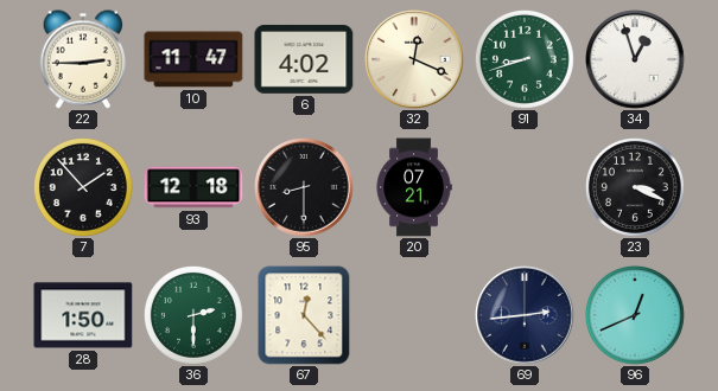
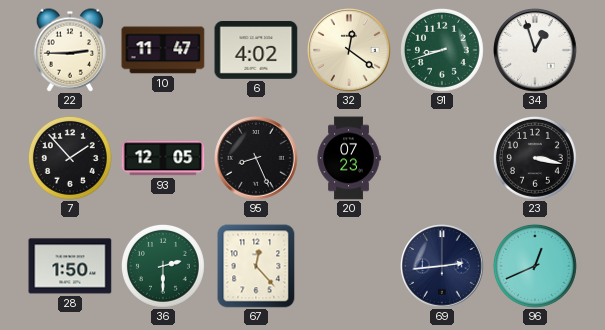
32: 12:19 -> 12:21 (349, 50)
93: 12:18 -> 12:05 (163, 158)
95: 8:30 -> 8:26 (256, 158)
20: 07:21 -> 07:23 (349, 158)
23: 3:19 -> 3:17 (535, 158)
